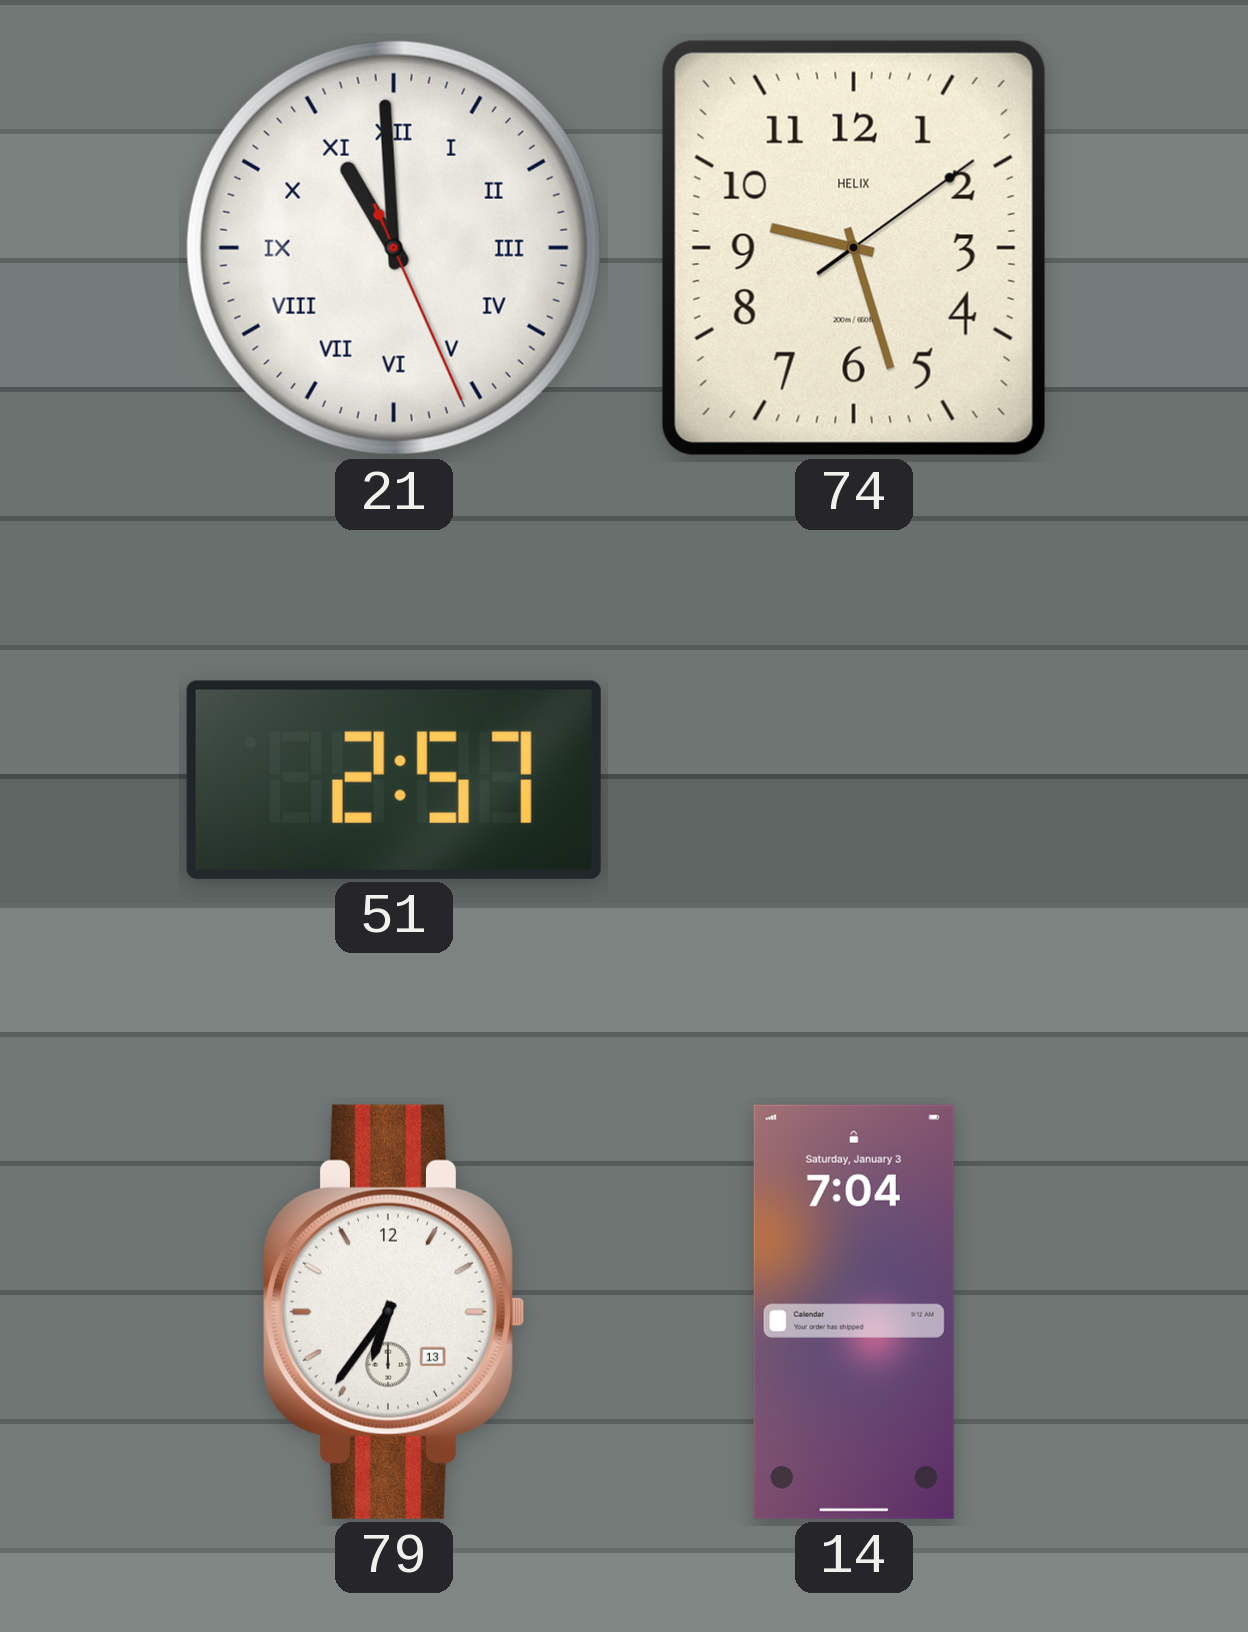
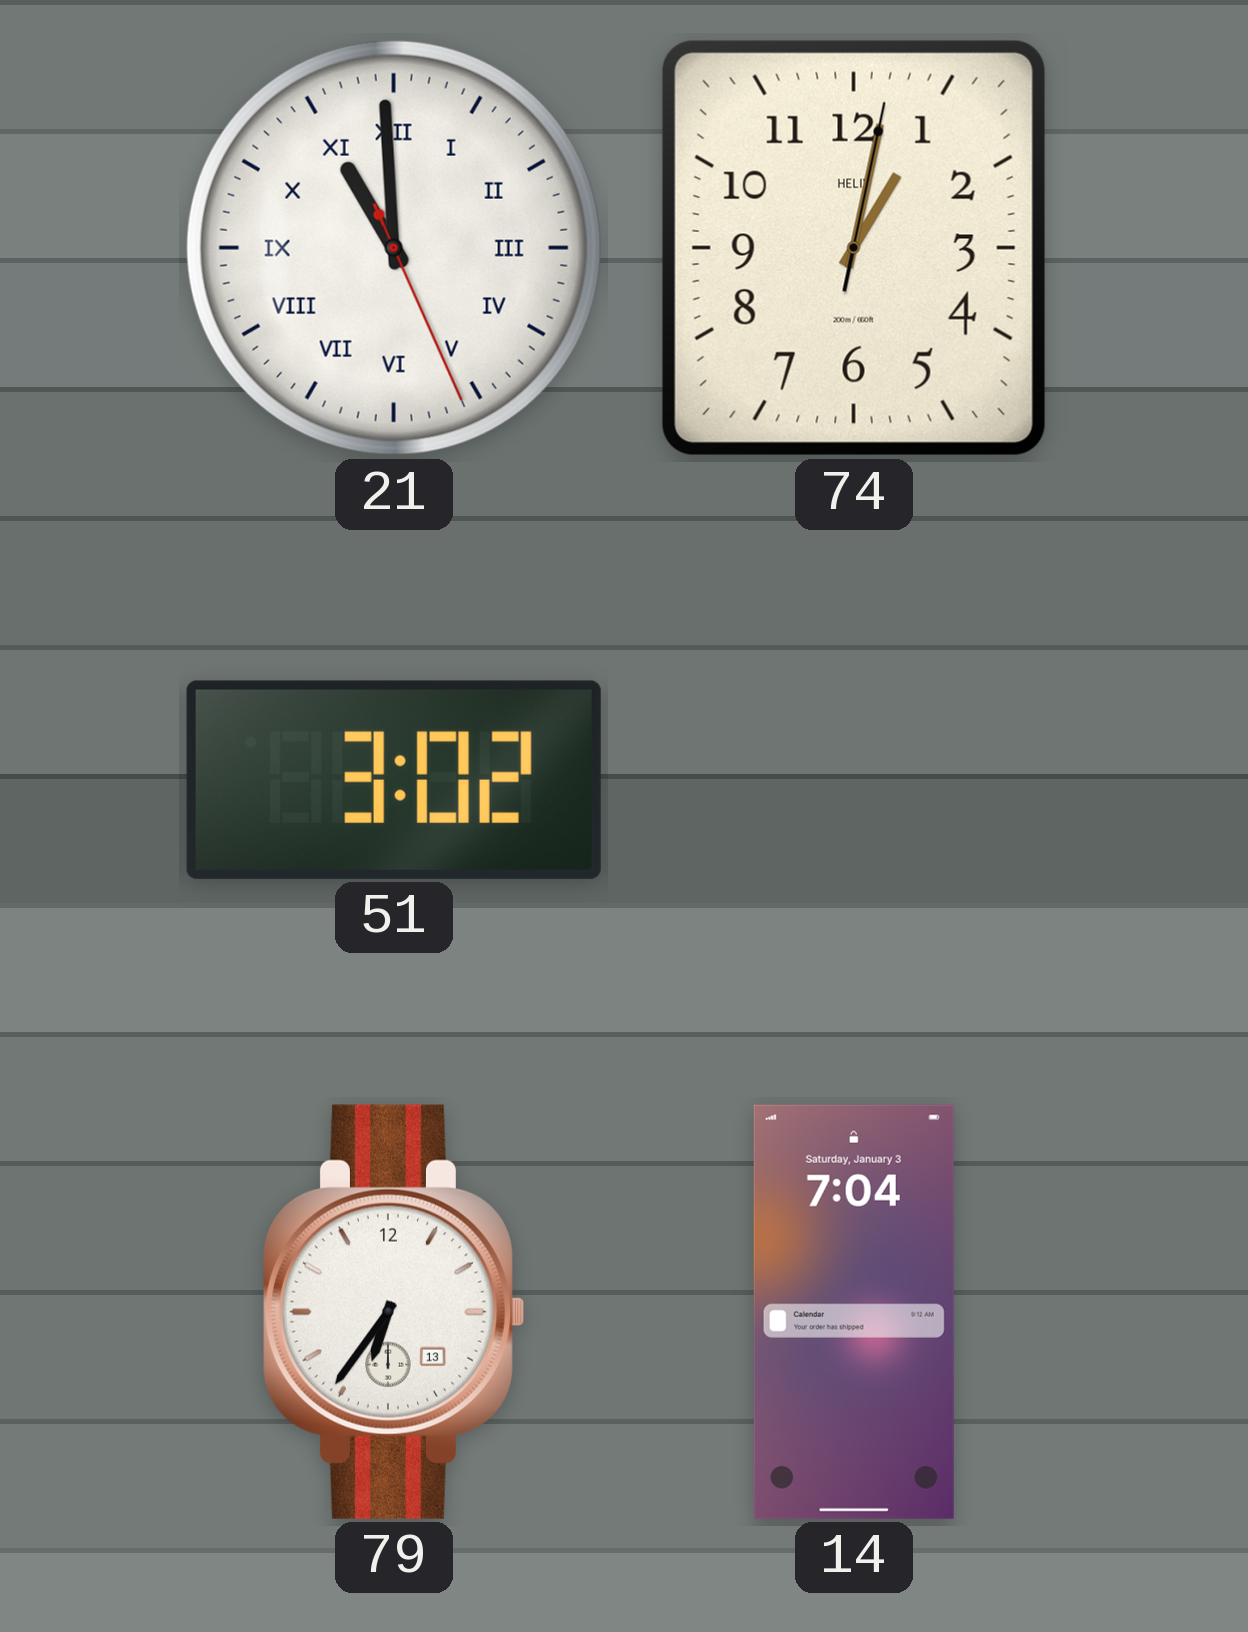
74: 9:27 -> 1:02 (854, 248)
51: 2:57 -> 3:02 (394, 780)
